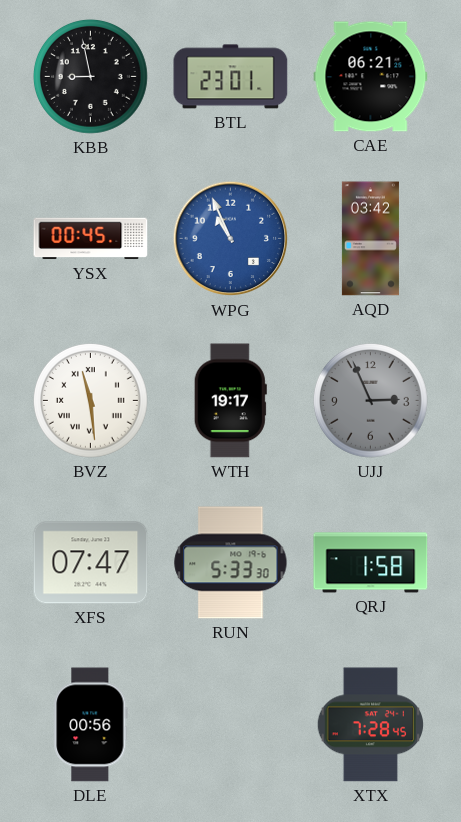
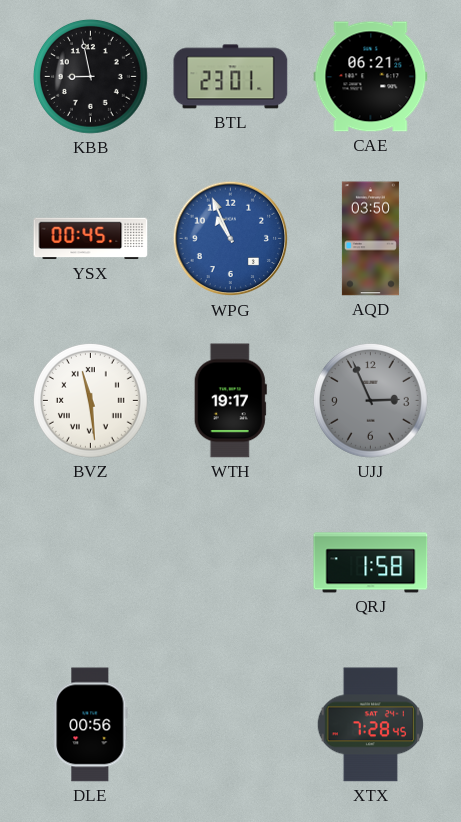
AQD: 03:42 -> 03:50 (370, 239)
XFS: 07:47 -> none (91, 563)
RUN: 5:33 -> none (231, 563)
